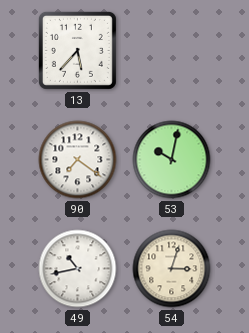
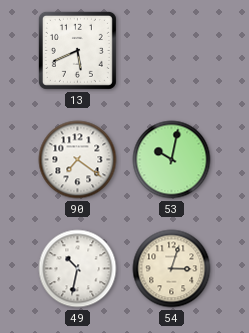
13: 5:37 -> 5:41 (77, 50)
49: 10:43 -> 10:32 (78, 269)
